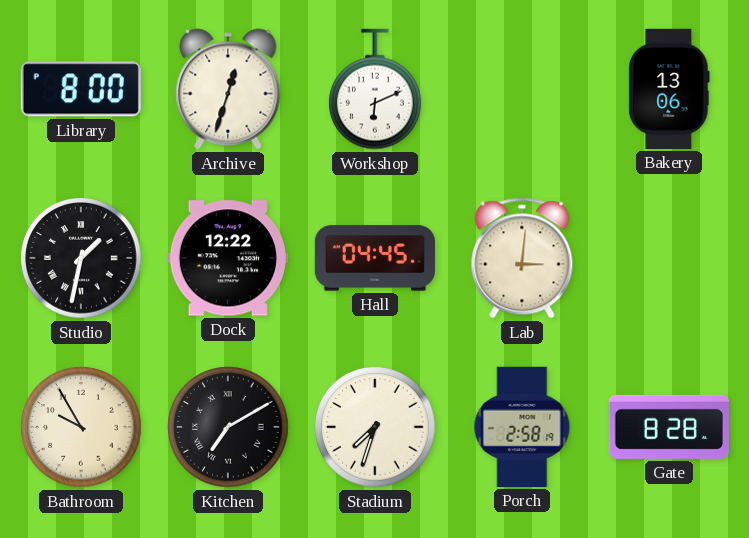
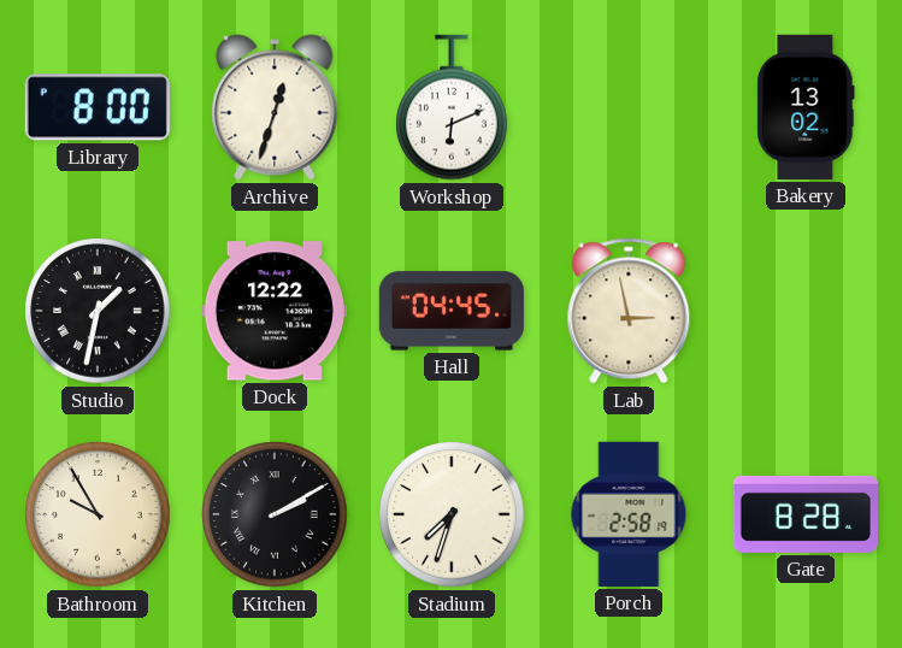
Bakery: 13:06 -> 13:02 (806, 107)
Lab: 3:01 -> 2:58 (629, 311)
Kitchen: 7:10 -> 2:10 (275, 514)
